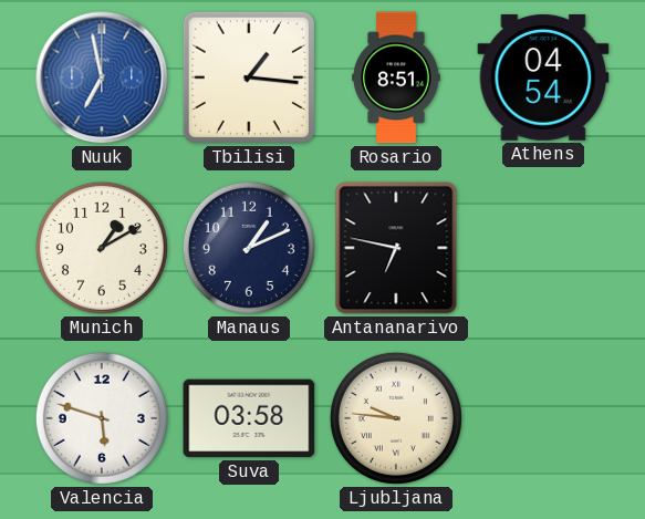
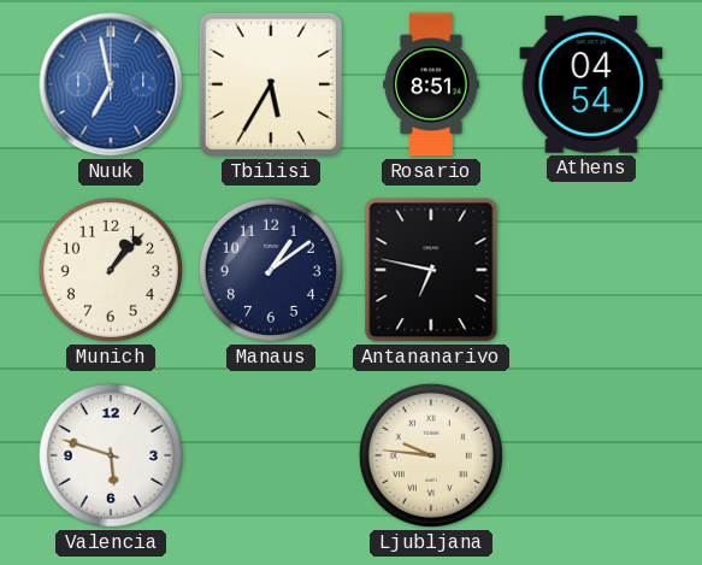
Tbilisi: 1:16 -> 5:35 (271, 84)
Munich: 1:10 -> 1:07 (111, 270)
Manaus: 1:11 -> 1:09 (271, 270)
Suva: 03:58 -> none (249, 418)
